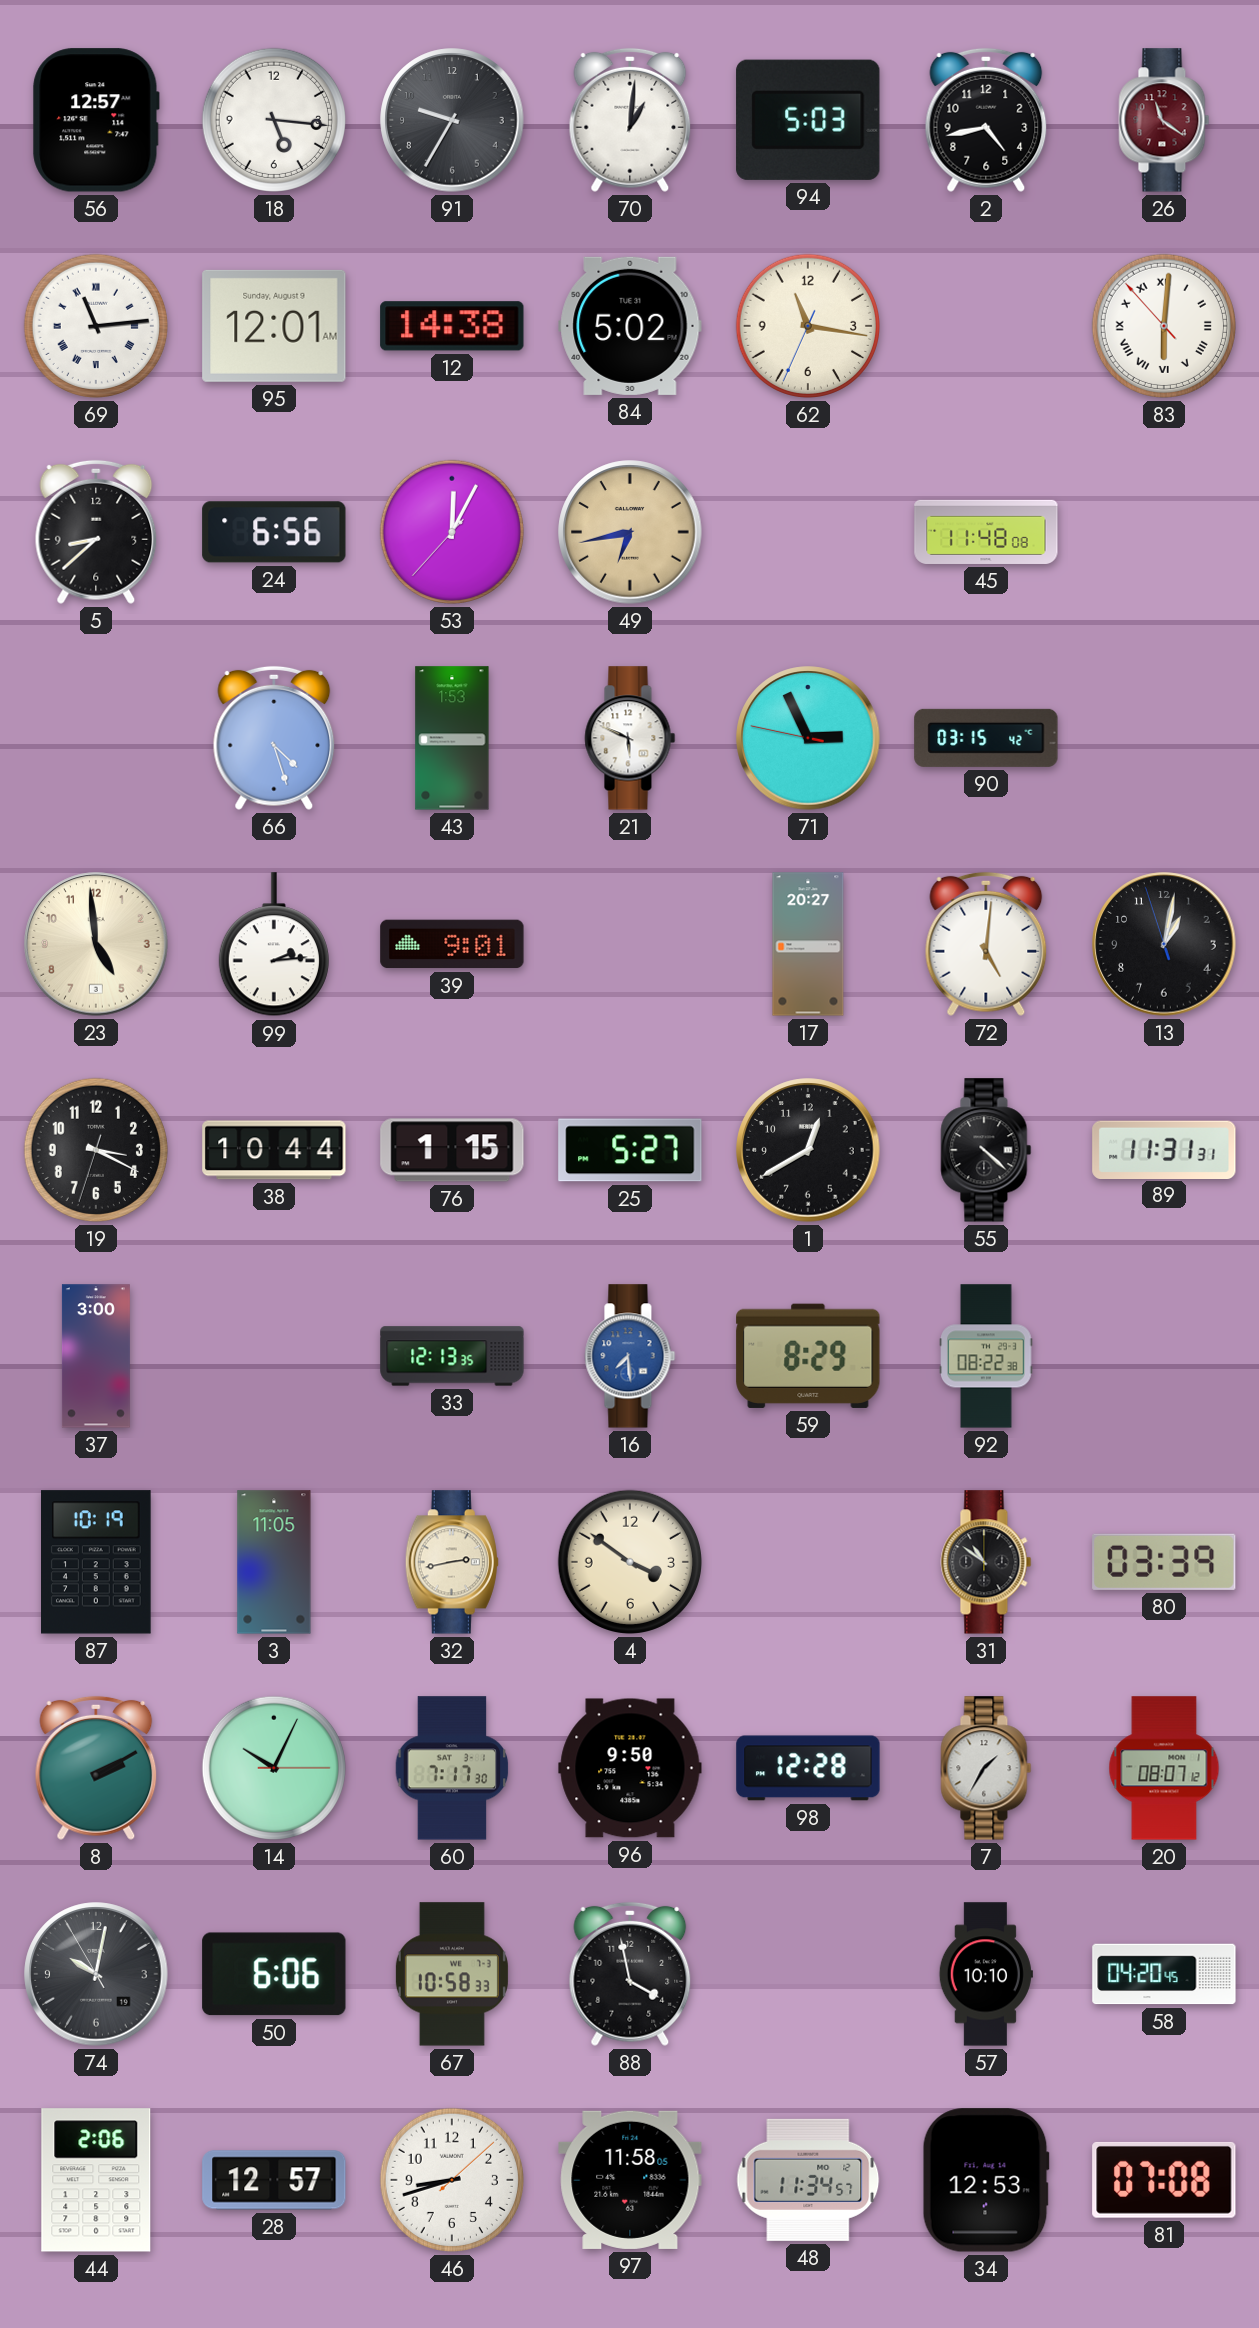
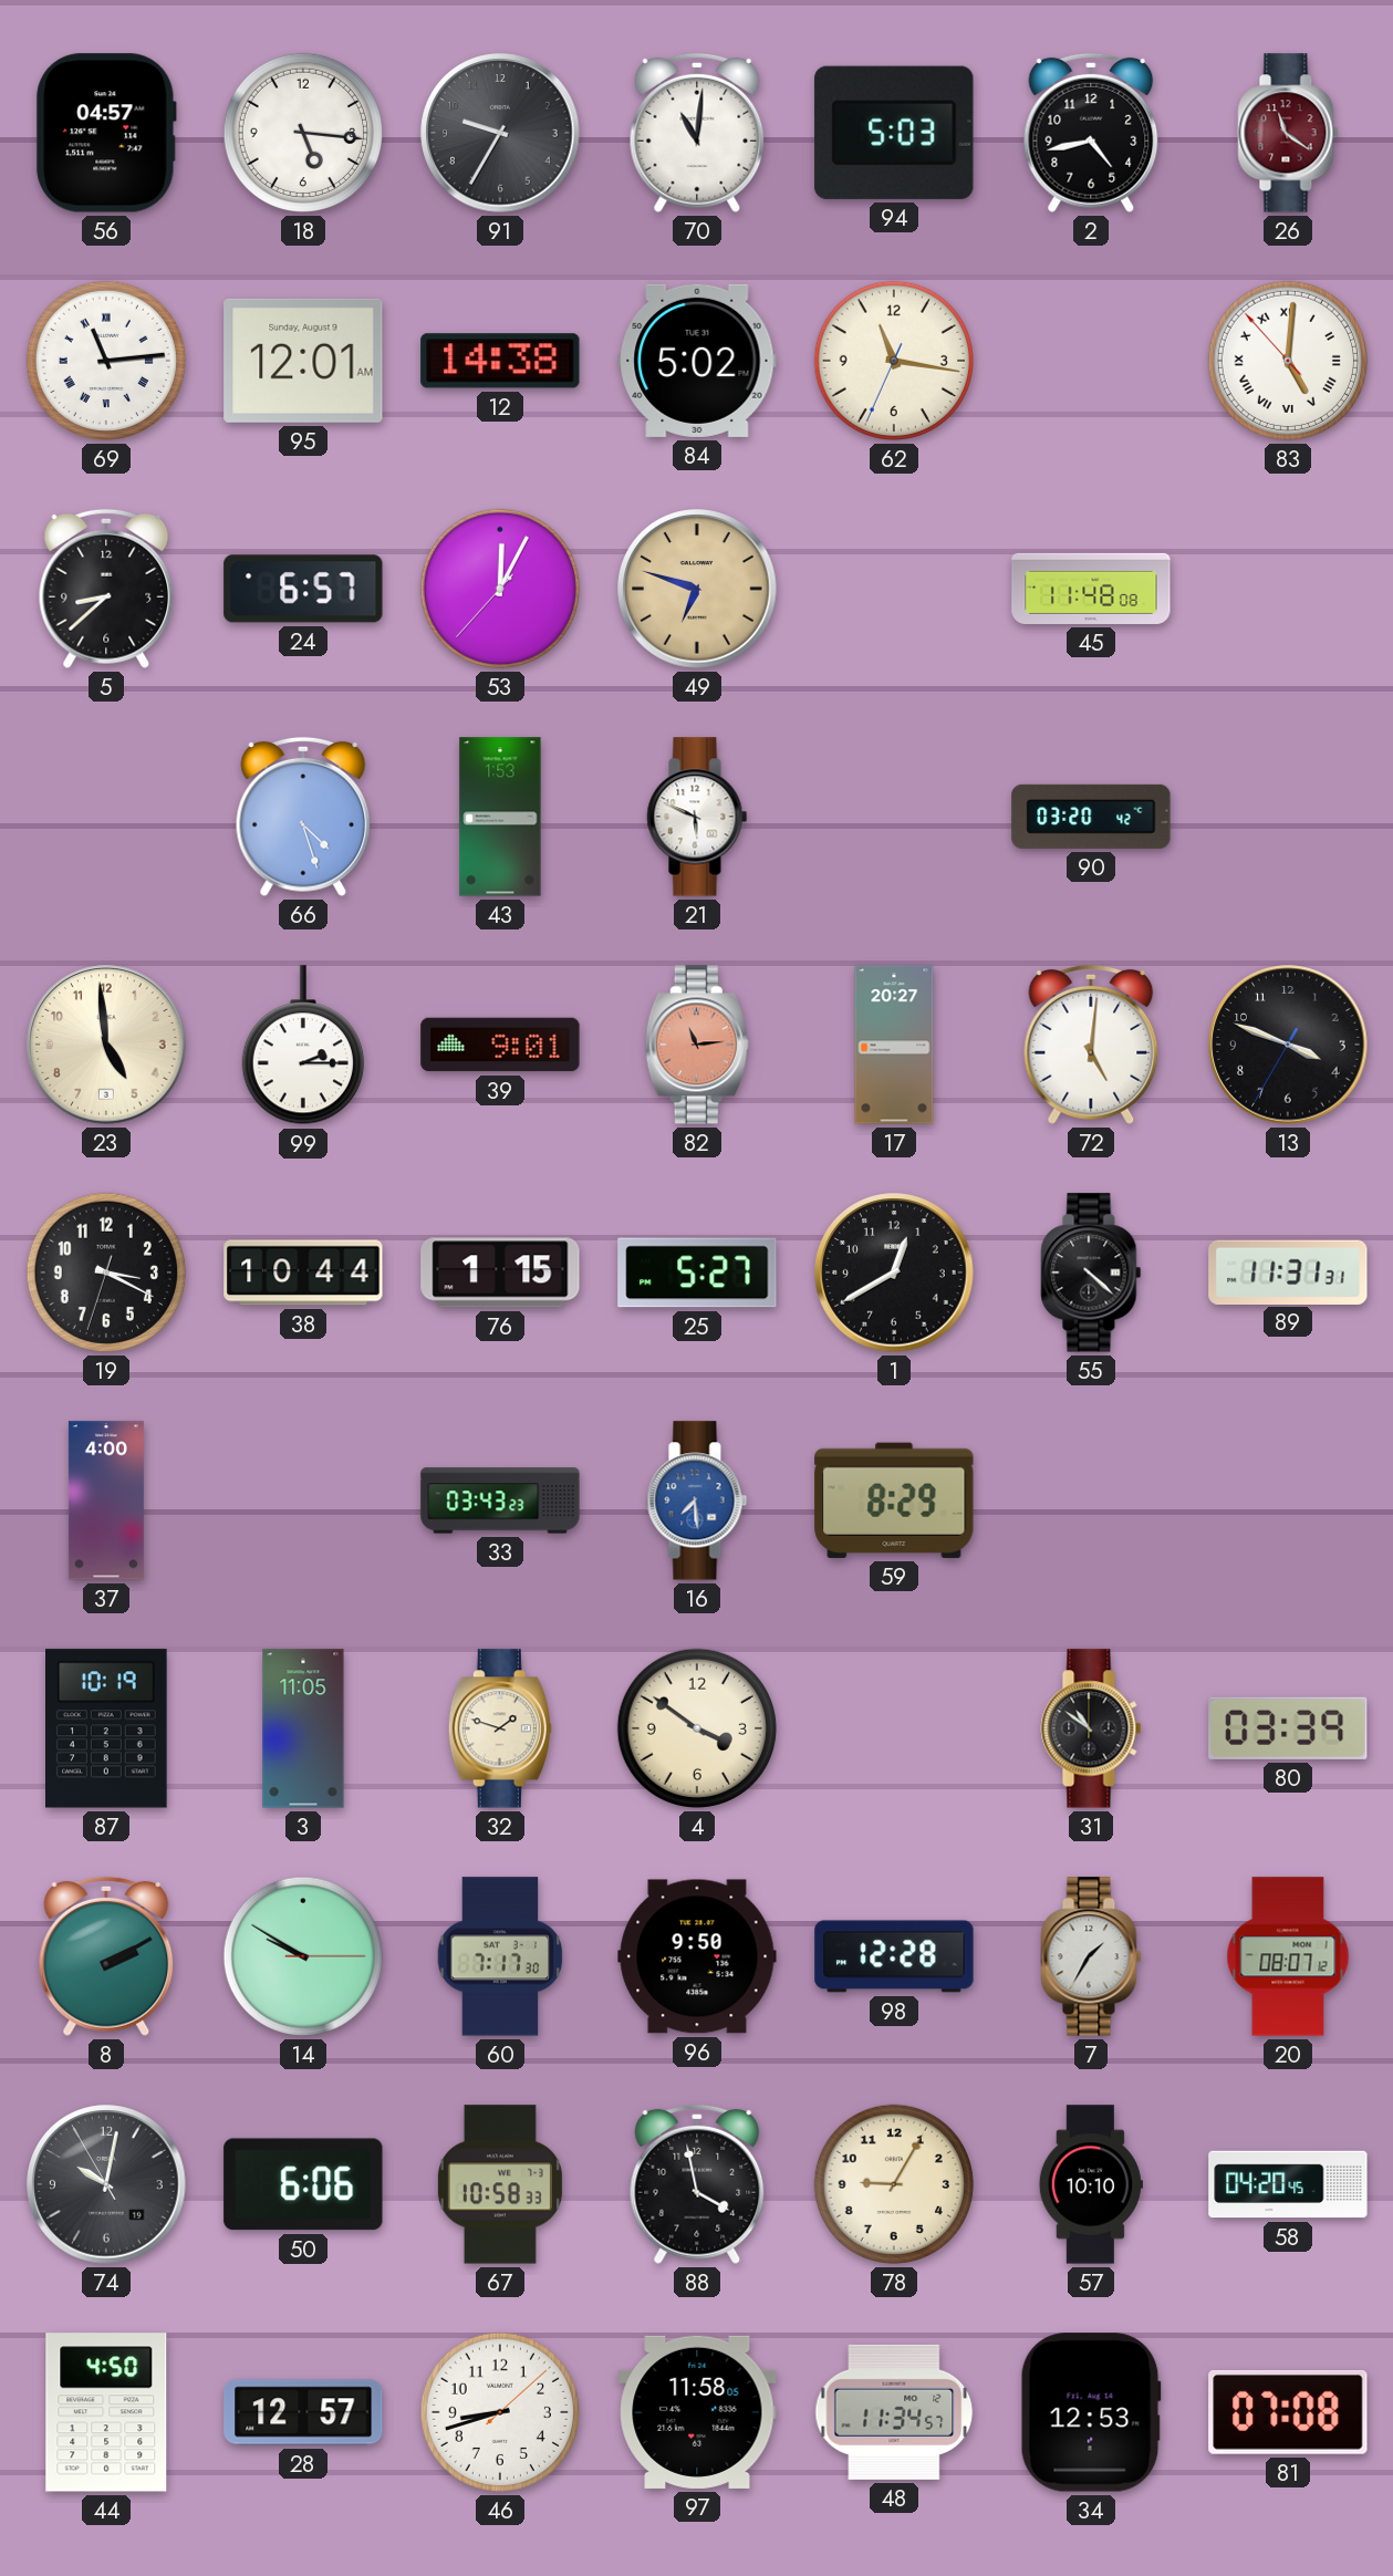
56: 12:57 -> 04:57 (106, 133)
70: 1:01 -> 11:01 (697, 133)
83: 6:00 -> 5:00 (1288, 361)
24: 6:56 -> 6:57 (303, 589)
49: 6:43 -> 6:48 (697, 589)
71: 2:55 -> none (808, 738)
90: 03:15 -> 03:20 (1091, 817)
99: 2:14 -> 2:15 (303, 1046)
82: none -> 11:14 (697, 1045)
13: 1:01 -> 3:48 (1288, 1045)
37: 3:00 -> 4:00 (106, 1500)
33: 12:13 -> 03:43 (500, 1500)
92: 08:22 -> none (986, 1356)
32: 2:43 -> 1:48 (500, 1728)
14: 10:04 -> 9:50 (303, 1956)
78: none -> 9:05 (894, 2184)
44: 2:06 -> 4:50 (106, 2412)
